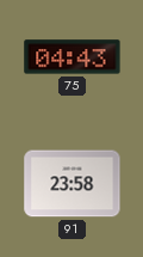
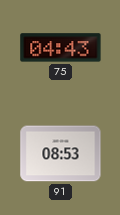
91: 23:58 -> 08:53 (61, 154)
